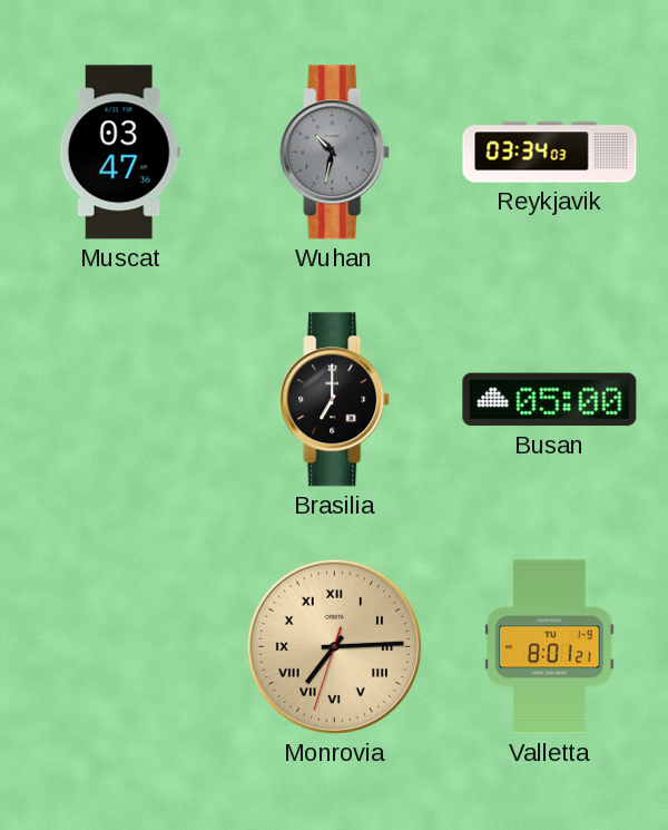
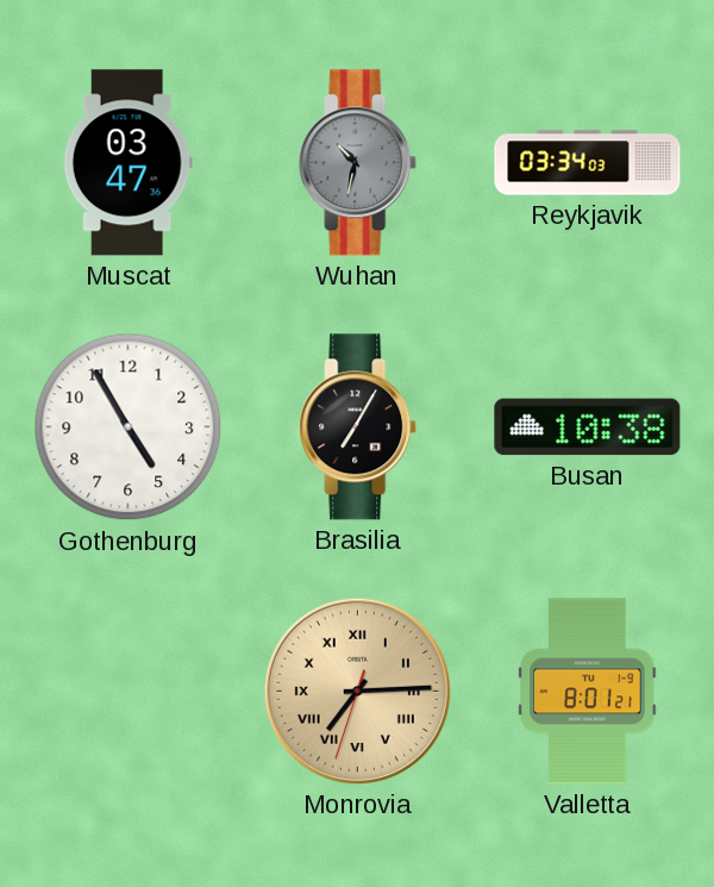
Gothenburg: none -> 4:55 (129, 427)
Brasilia: 7:00 -> 7:05 (358, 427)
Busan: 05:00 -> 10:38 (588, 427)
